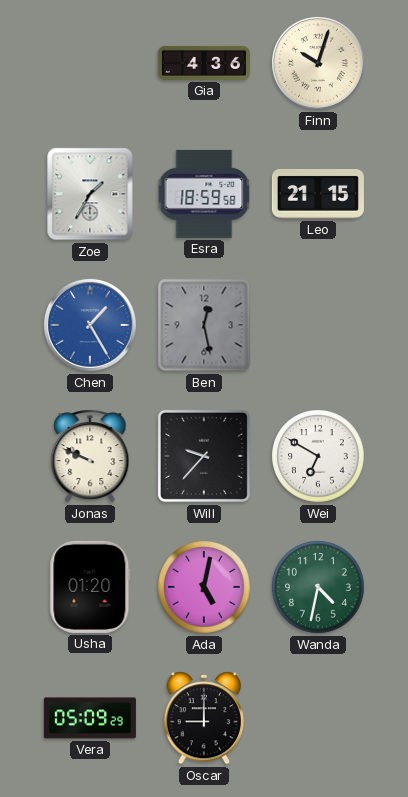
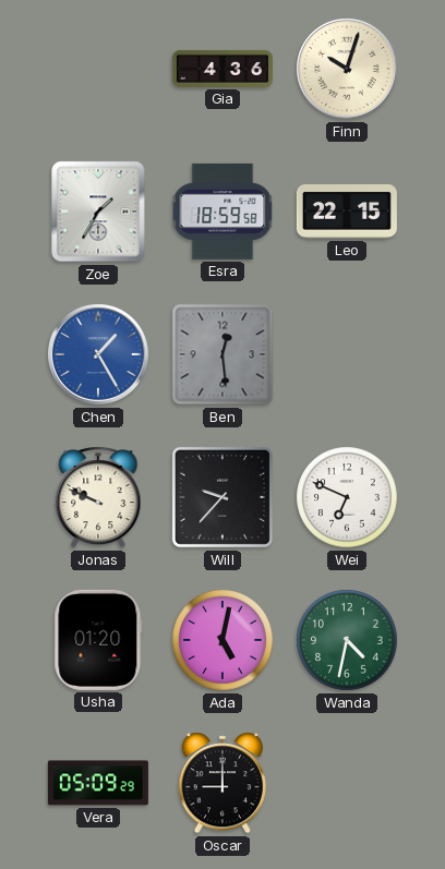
Leo: 21:15 -> 22:15 (347, 212)
Ben: 12:28 -> 12:29 (222, 354)
Wei: 6:50 -> 6:49 (347, 497)
